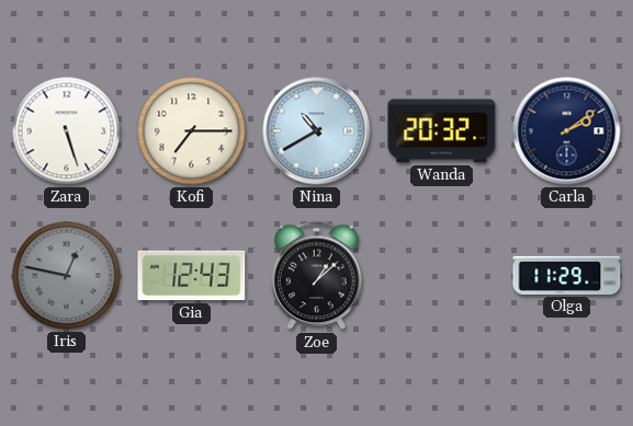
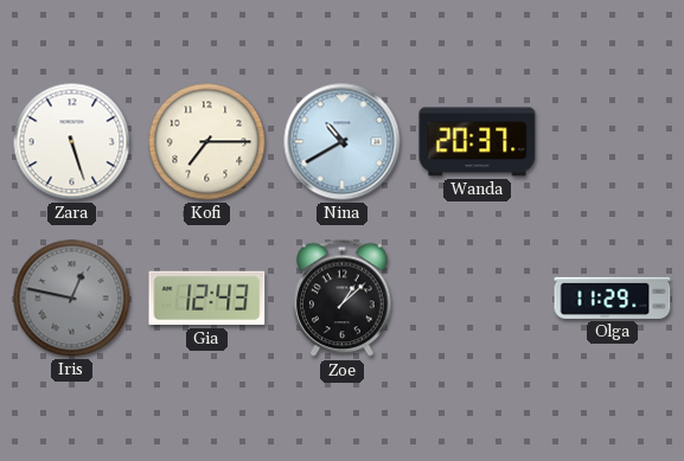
Wanda: 20:32 -> 20:37 (478, 142)
Carla: 2:09 -> none (567, 131)
